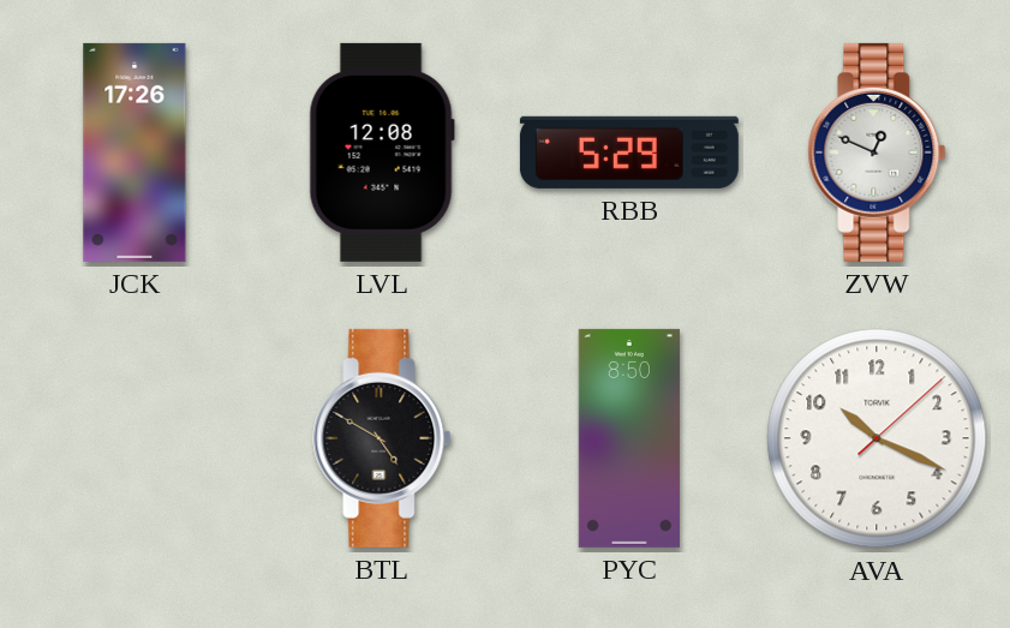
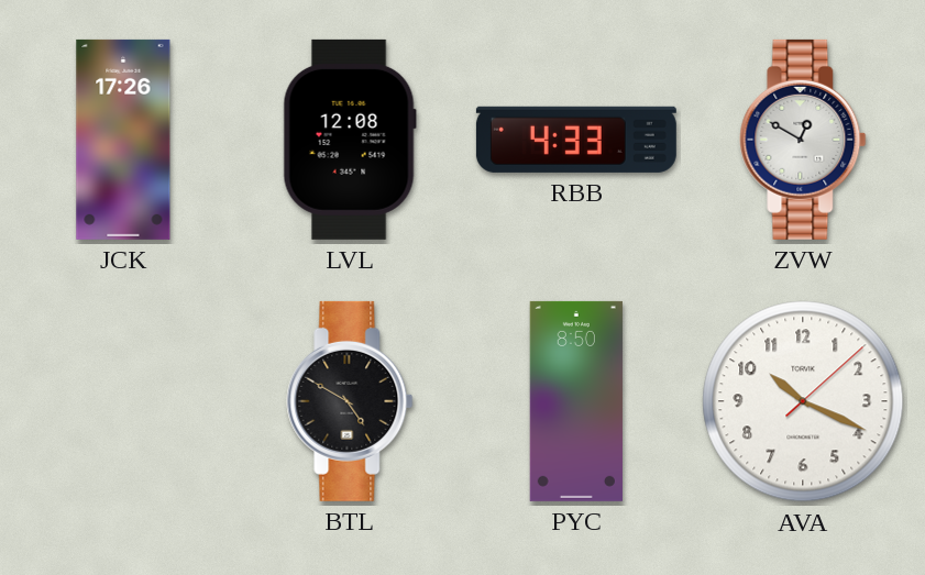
RBB: 5:29 -> 4:33 (576, 140)
ZVW: 12:49 -> 12:50 (803, 140)
